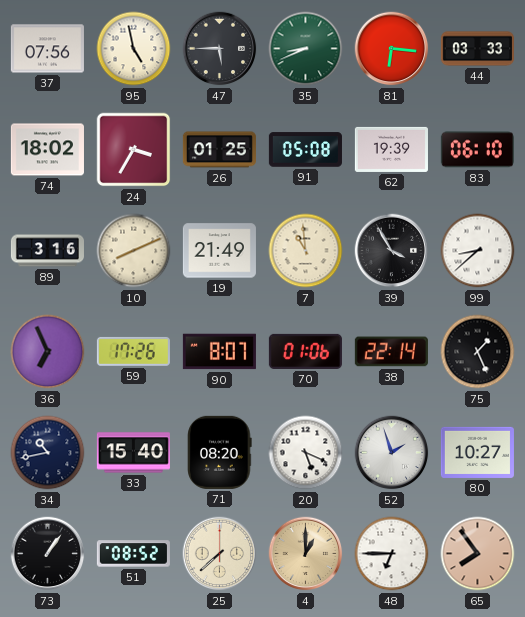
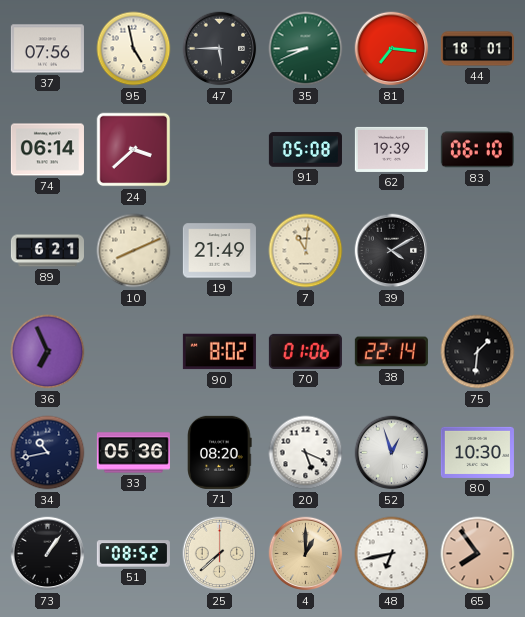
81: 6:16 -> 7:16 (392, 49)
44: 03:33 -> 18:01 (477, 49)
74: 18:02 -> 06:14 (47, 150)
24: 3:35 -> 3:38 (134, 150)
26: 01:25 -> none (219, 150)
89: 3:16 -> 6:21 (47, 251)
7: 10:59 -> 11:01 (306, 251)
39: 3:55 -> 4:10 (392, 251)
99: 8:38 -> none (478, 251)
59: 17:26 -> none (133, 351)
90: 8:07 -> 8:02 (219, 352)
75: 1:26 -> 1:31 (478, 352)
33: 15:40 -> 05:36 (133, 453)
52: 1:57 -> 12:57 (392, 453)
80: 10:27 -> 10:30 (477, 452)
48: 6:45 -> 6:43 (392, 554)
